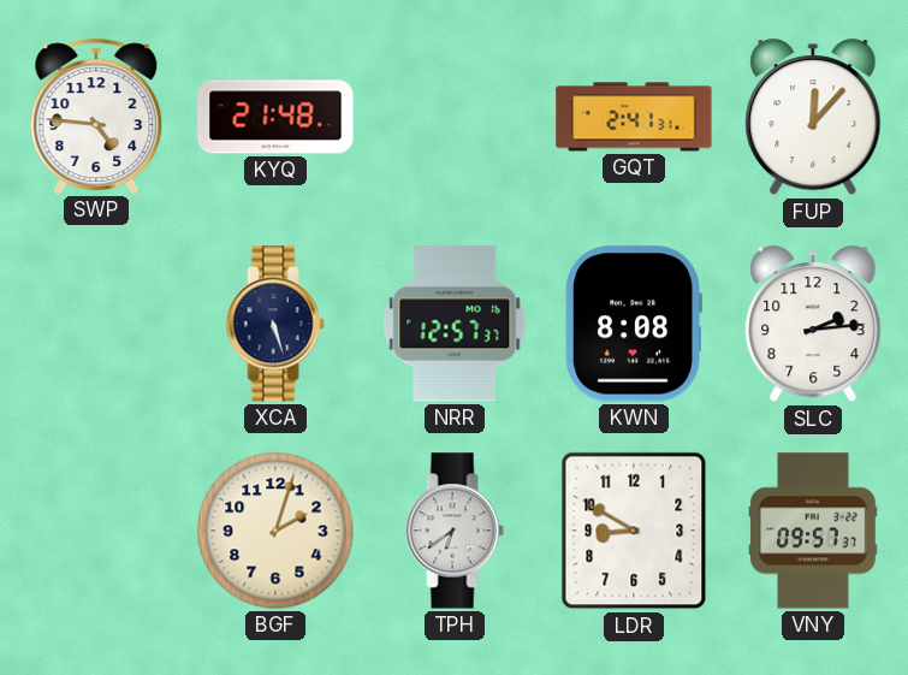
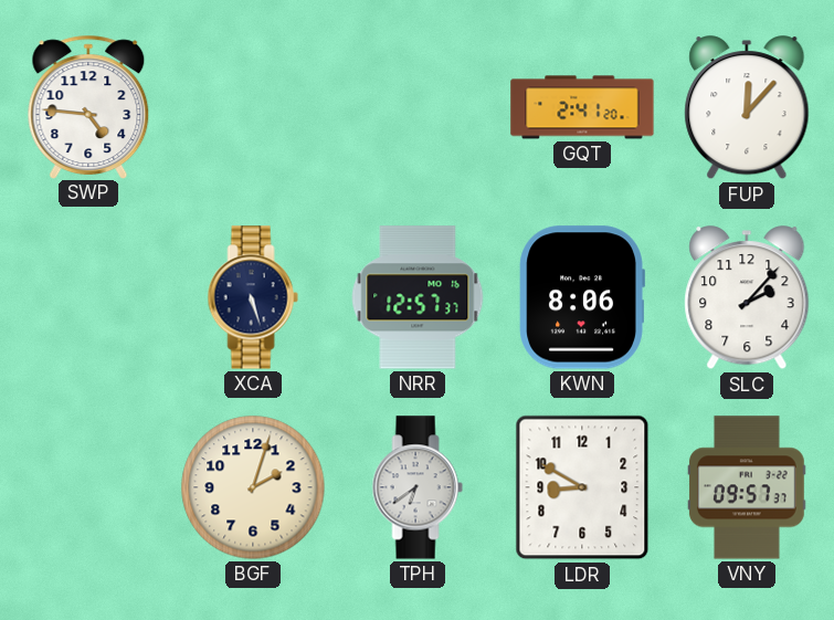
KYQ: 21:48 -> none (275, 117)
GQT: 2:41:31 -> 2:41:20 (582, 107)
KWN: 8:08 -> 8:06 (582, 297)
SLC: 2:14 -> 2:07 (747, 298)
